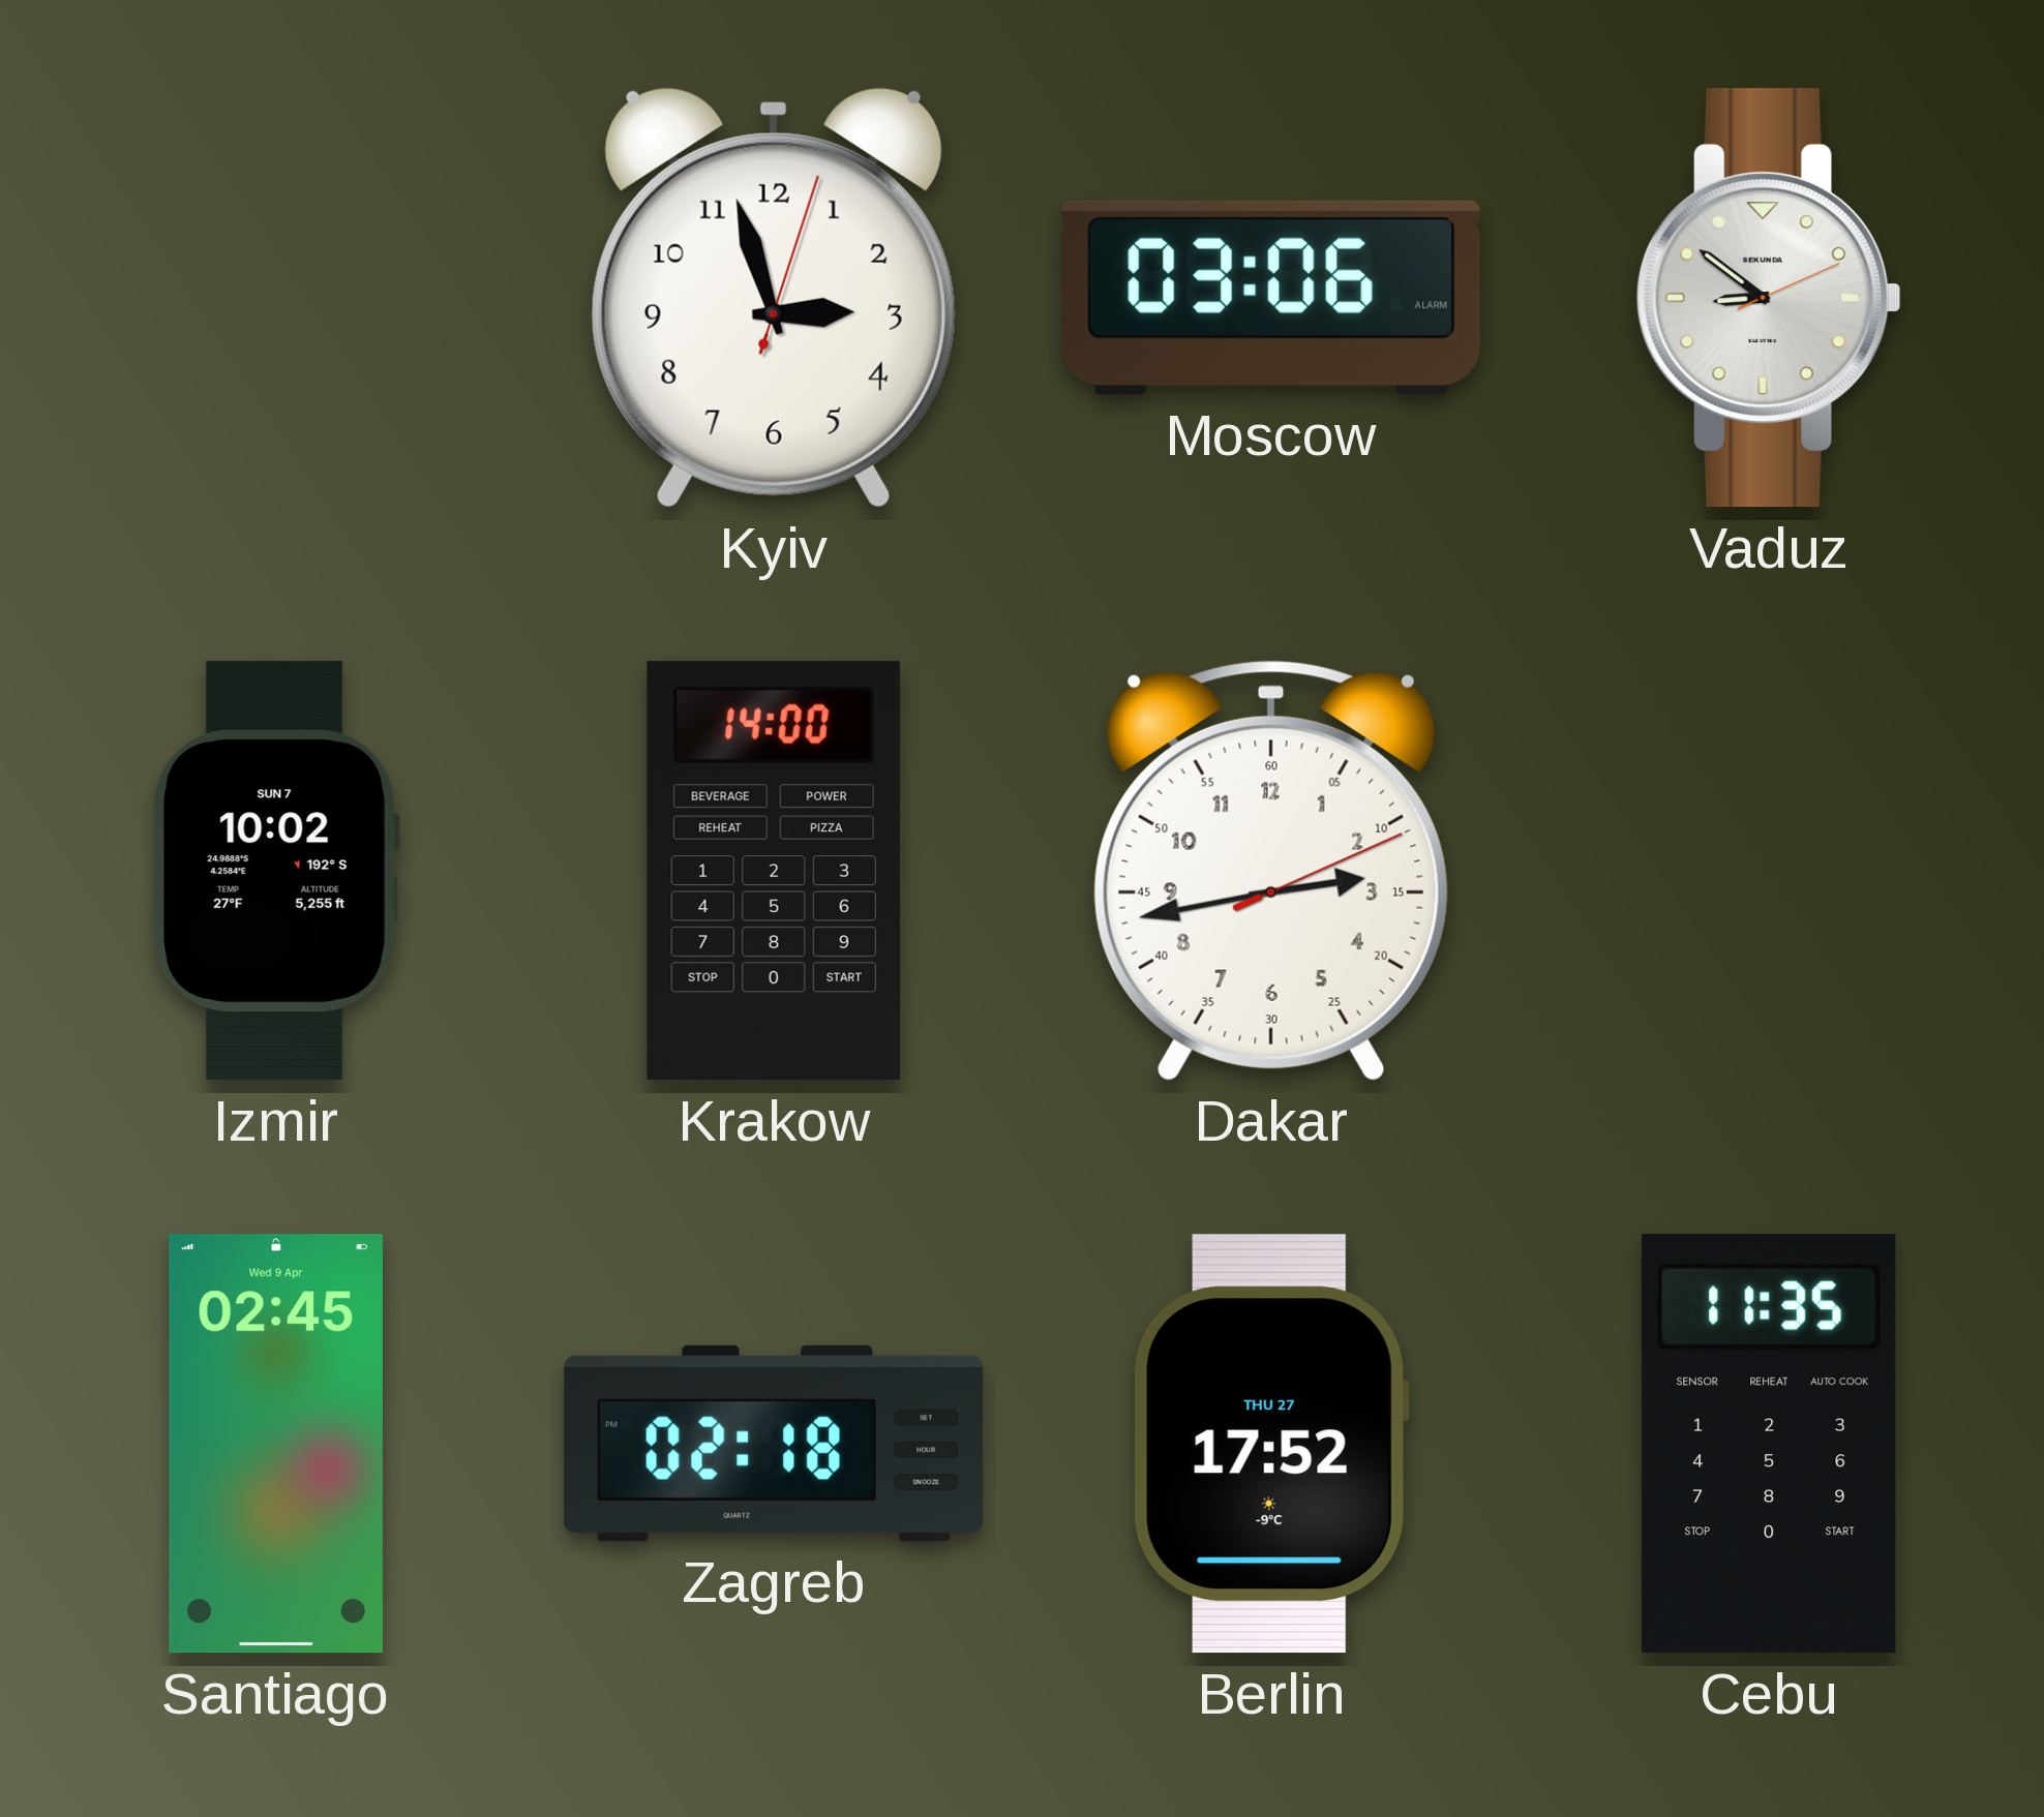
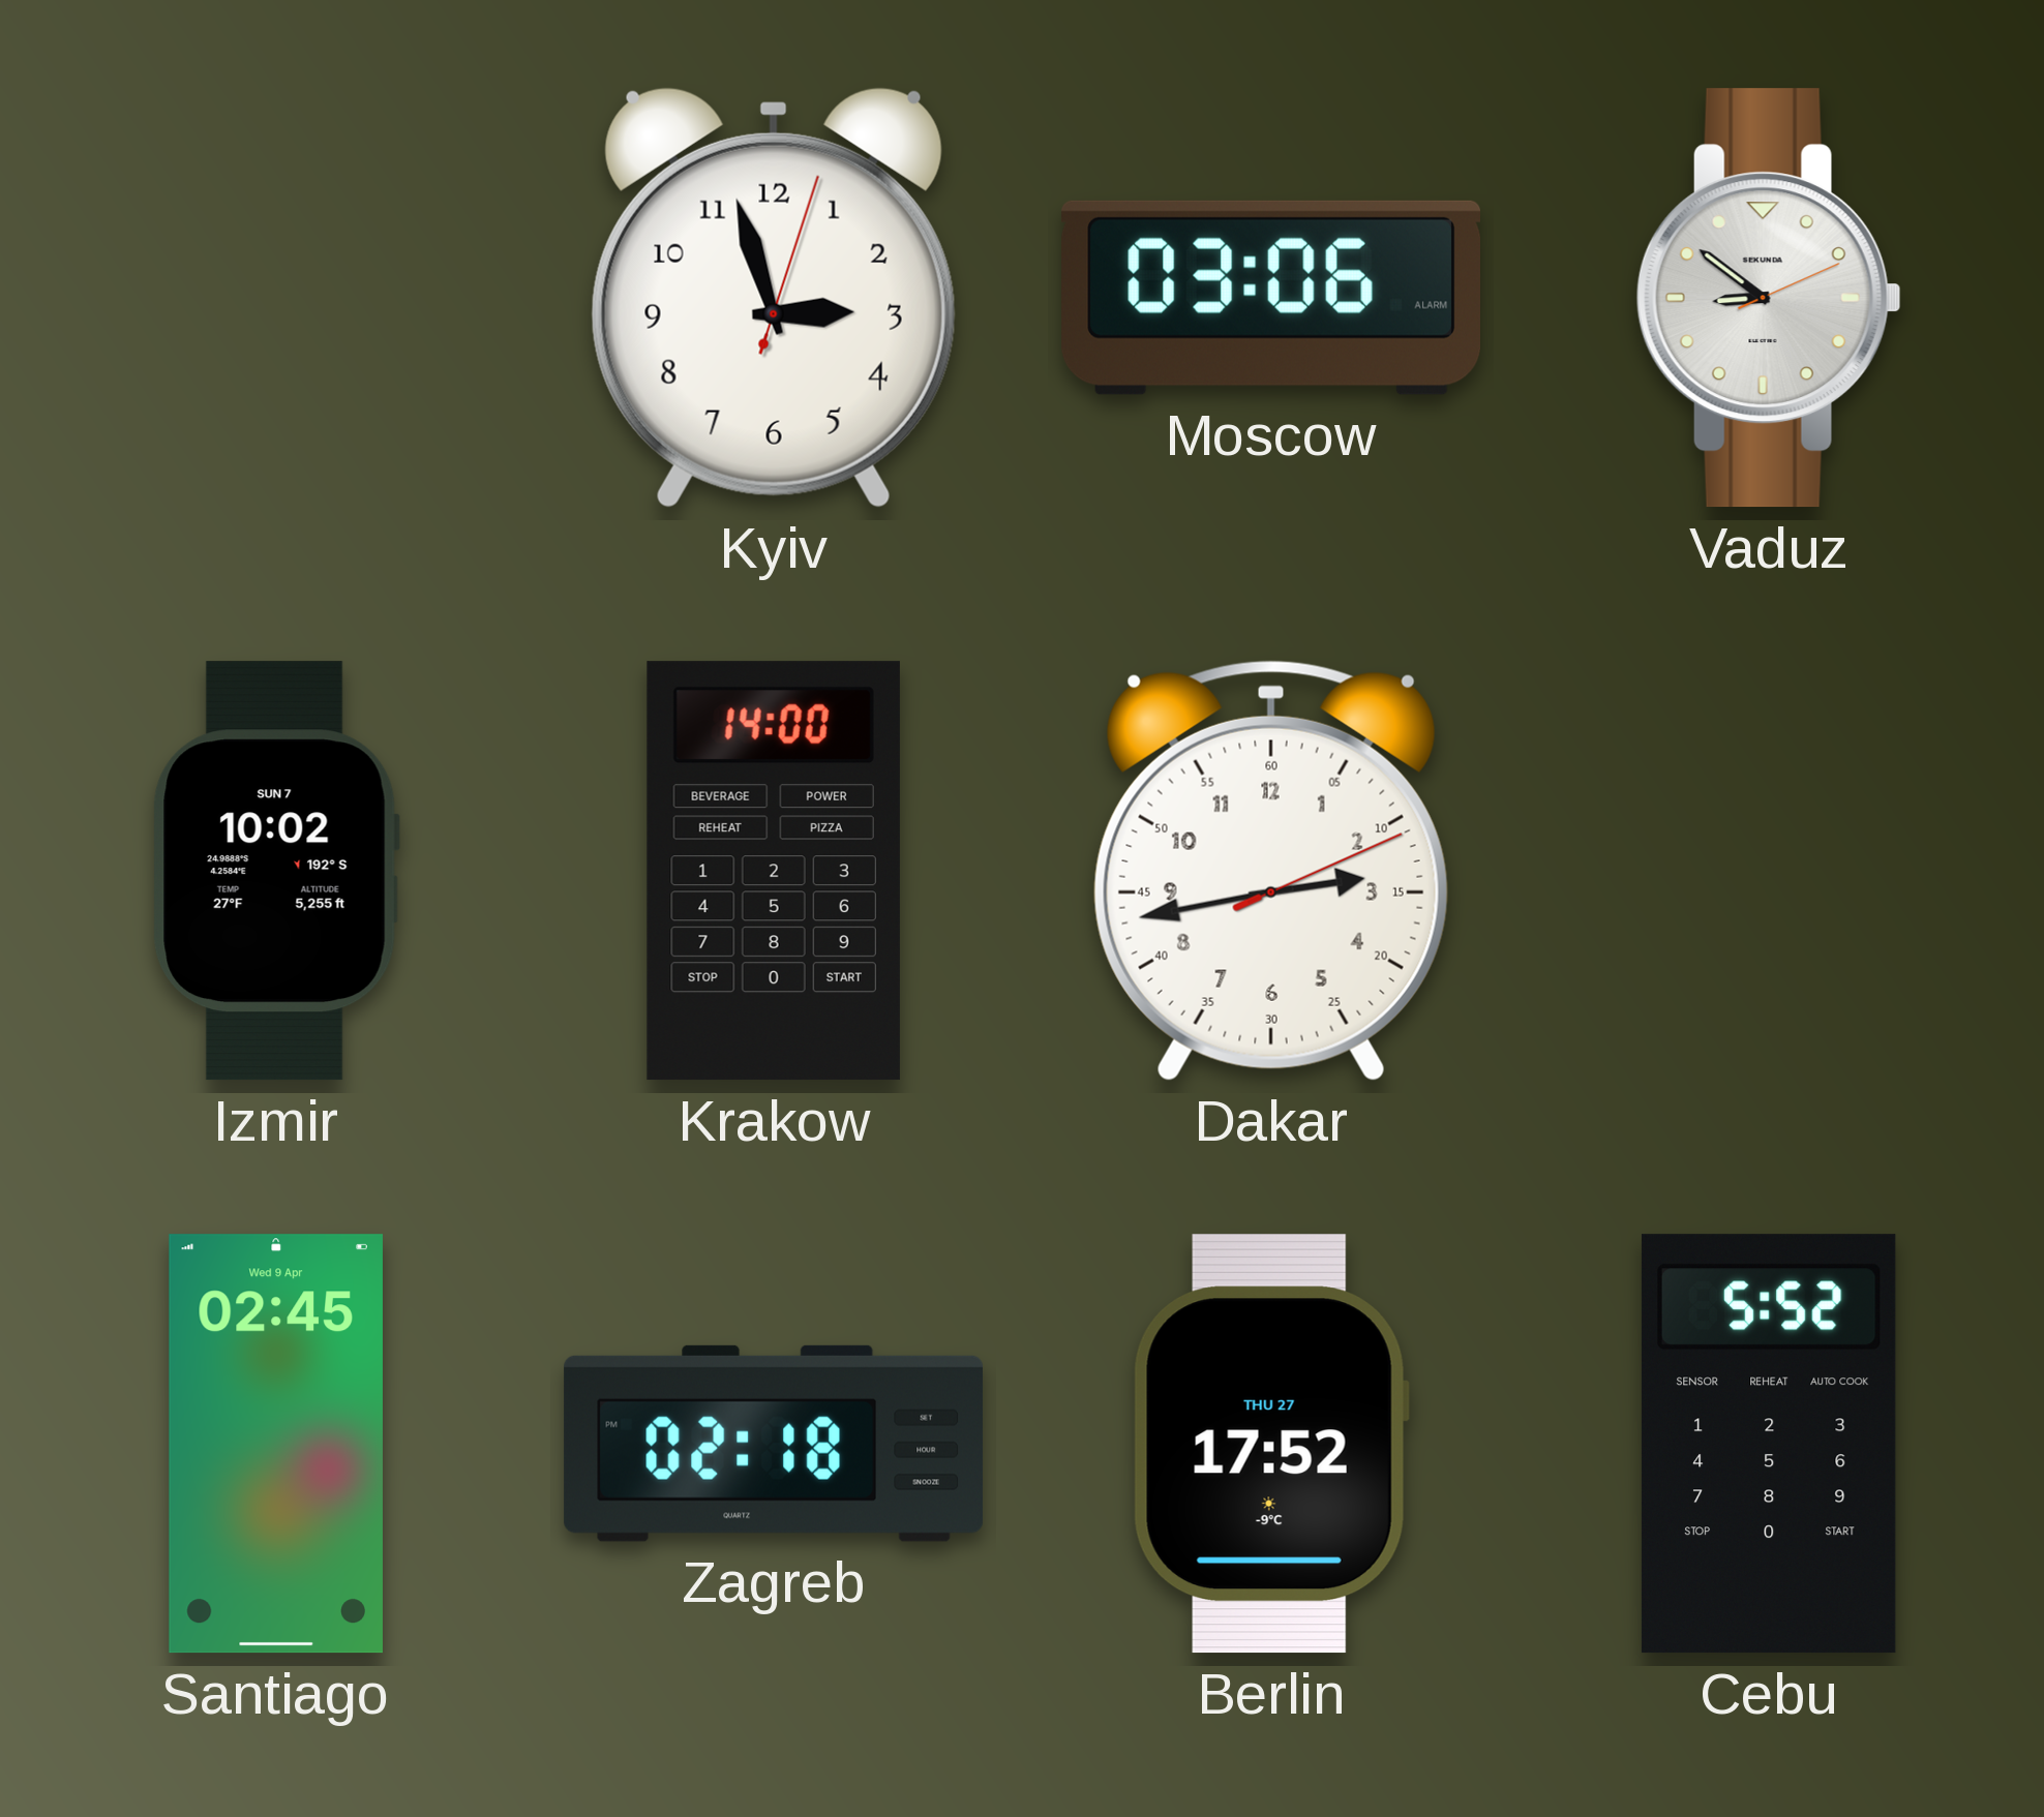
Cebu: 11:35 -> 5:52 (1769, 1444)
